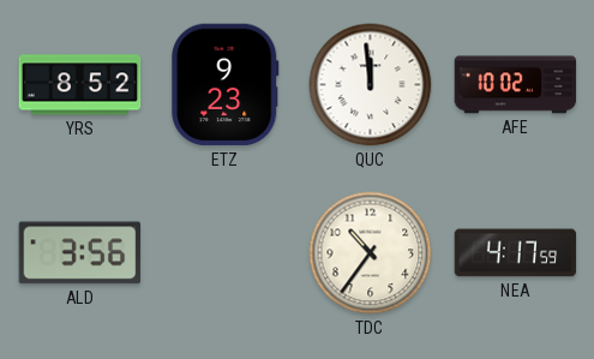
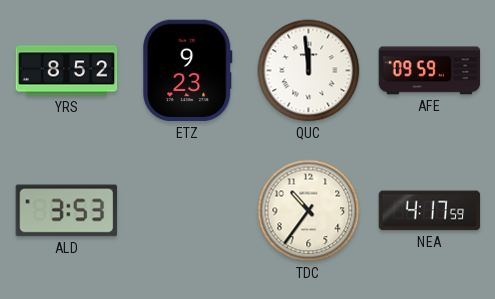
AFE: 10:02 -> 09:59 (430, 71)
ALD: 3:56 -> 3:53 (67, 211)
